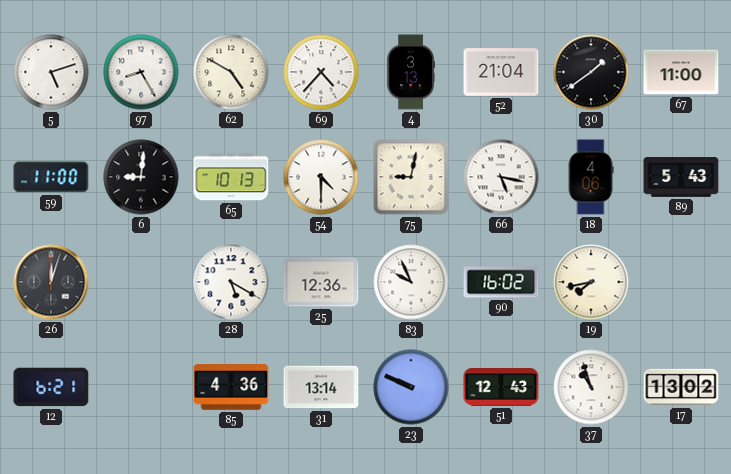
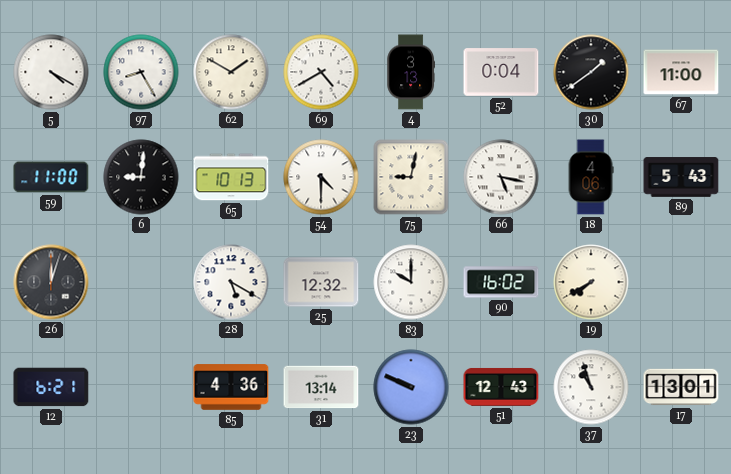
5: 5:12 -> 4:20 (51, 72)
62: 4:50 -> 1:50 (231, 72)
69: 4:37 -> 4:40 (321, 72)
52: 21:04 -> 0:04 (501, 72)
25: 12:36 -> 12:32 (321, 282)
83: 9:56 -> 10:00 (411, 282)
19: 7:43 -> 7:40 (591, 282)
17: 13:02 -> 13:01 (681, 387)
